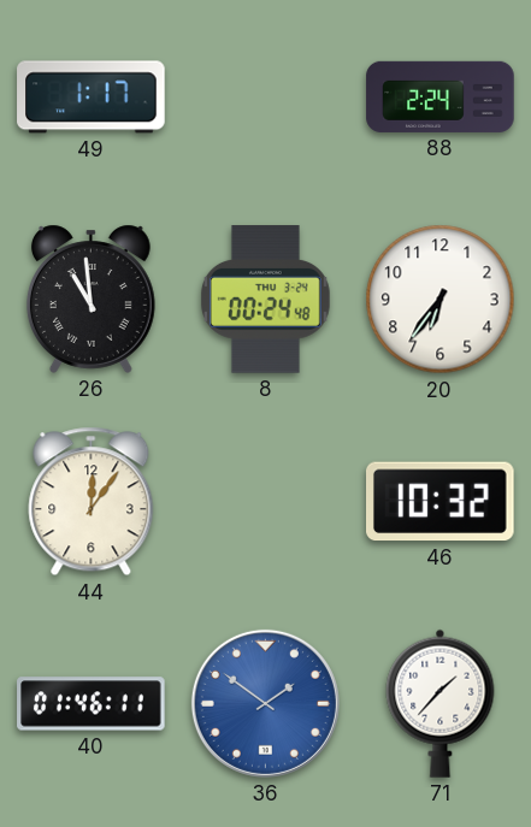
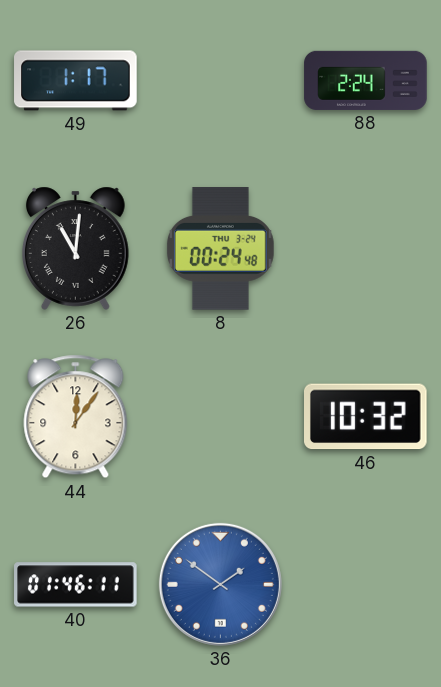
26: 10:59 -> 11:01 (75, 248)
20: 6:36 -> none (441, 300)
71: 1:37 -> none (441, 703)
